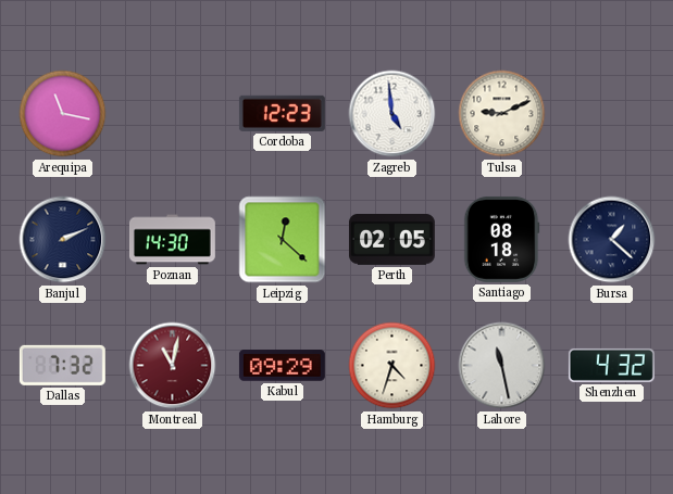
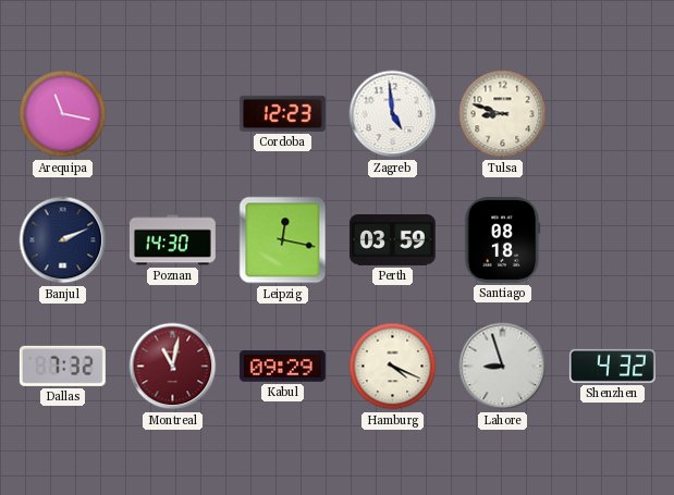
Tulsa: 9:11 -> 8:48 (503, 114)
Leipzig: 12:22 -> 12:17 (283, 240)
Perth: 02:05 -> 03:59 (392, 240)
Bursa: 1:22 -> none (612, 240)
Hamburg: 4:33 -> 4:19 (393, 367)
Lahore: 11:28 -> 8:57 (503, 367)
